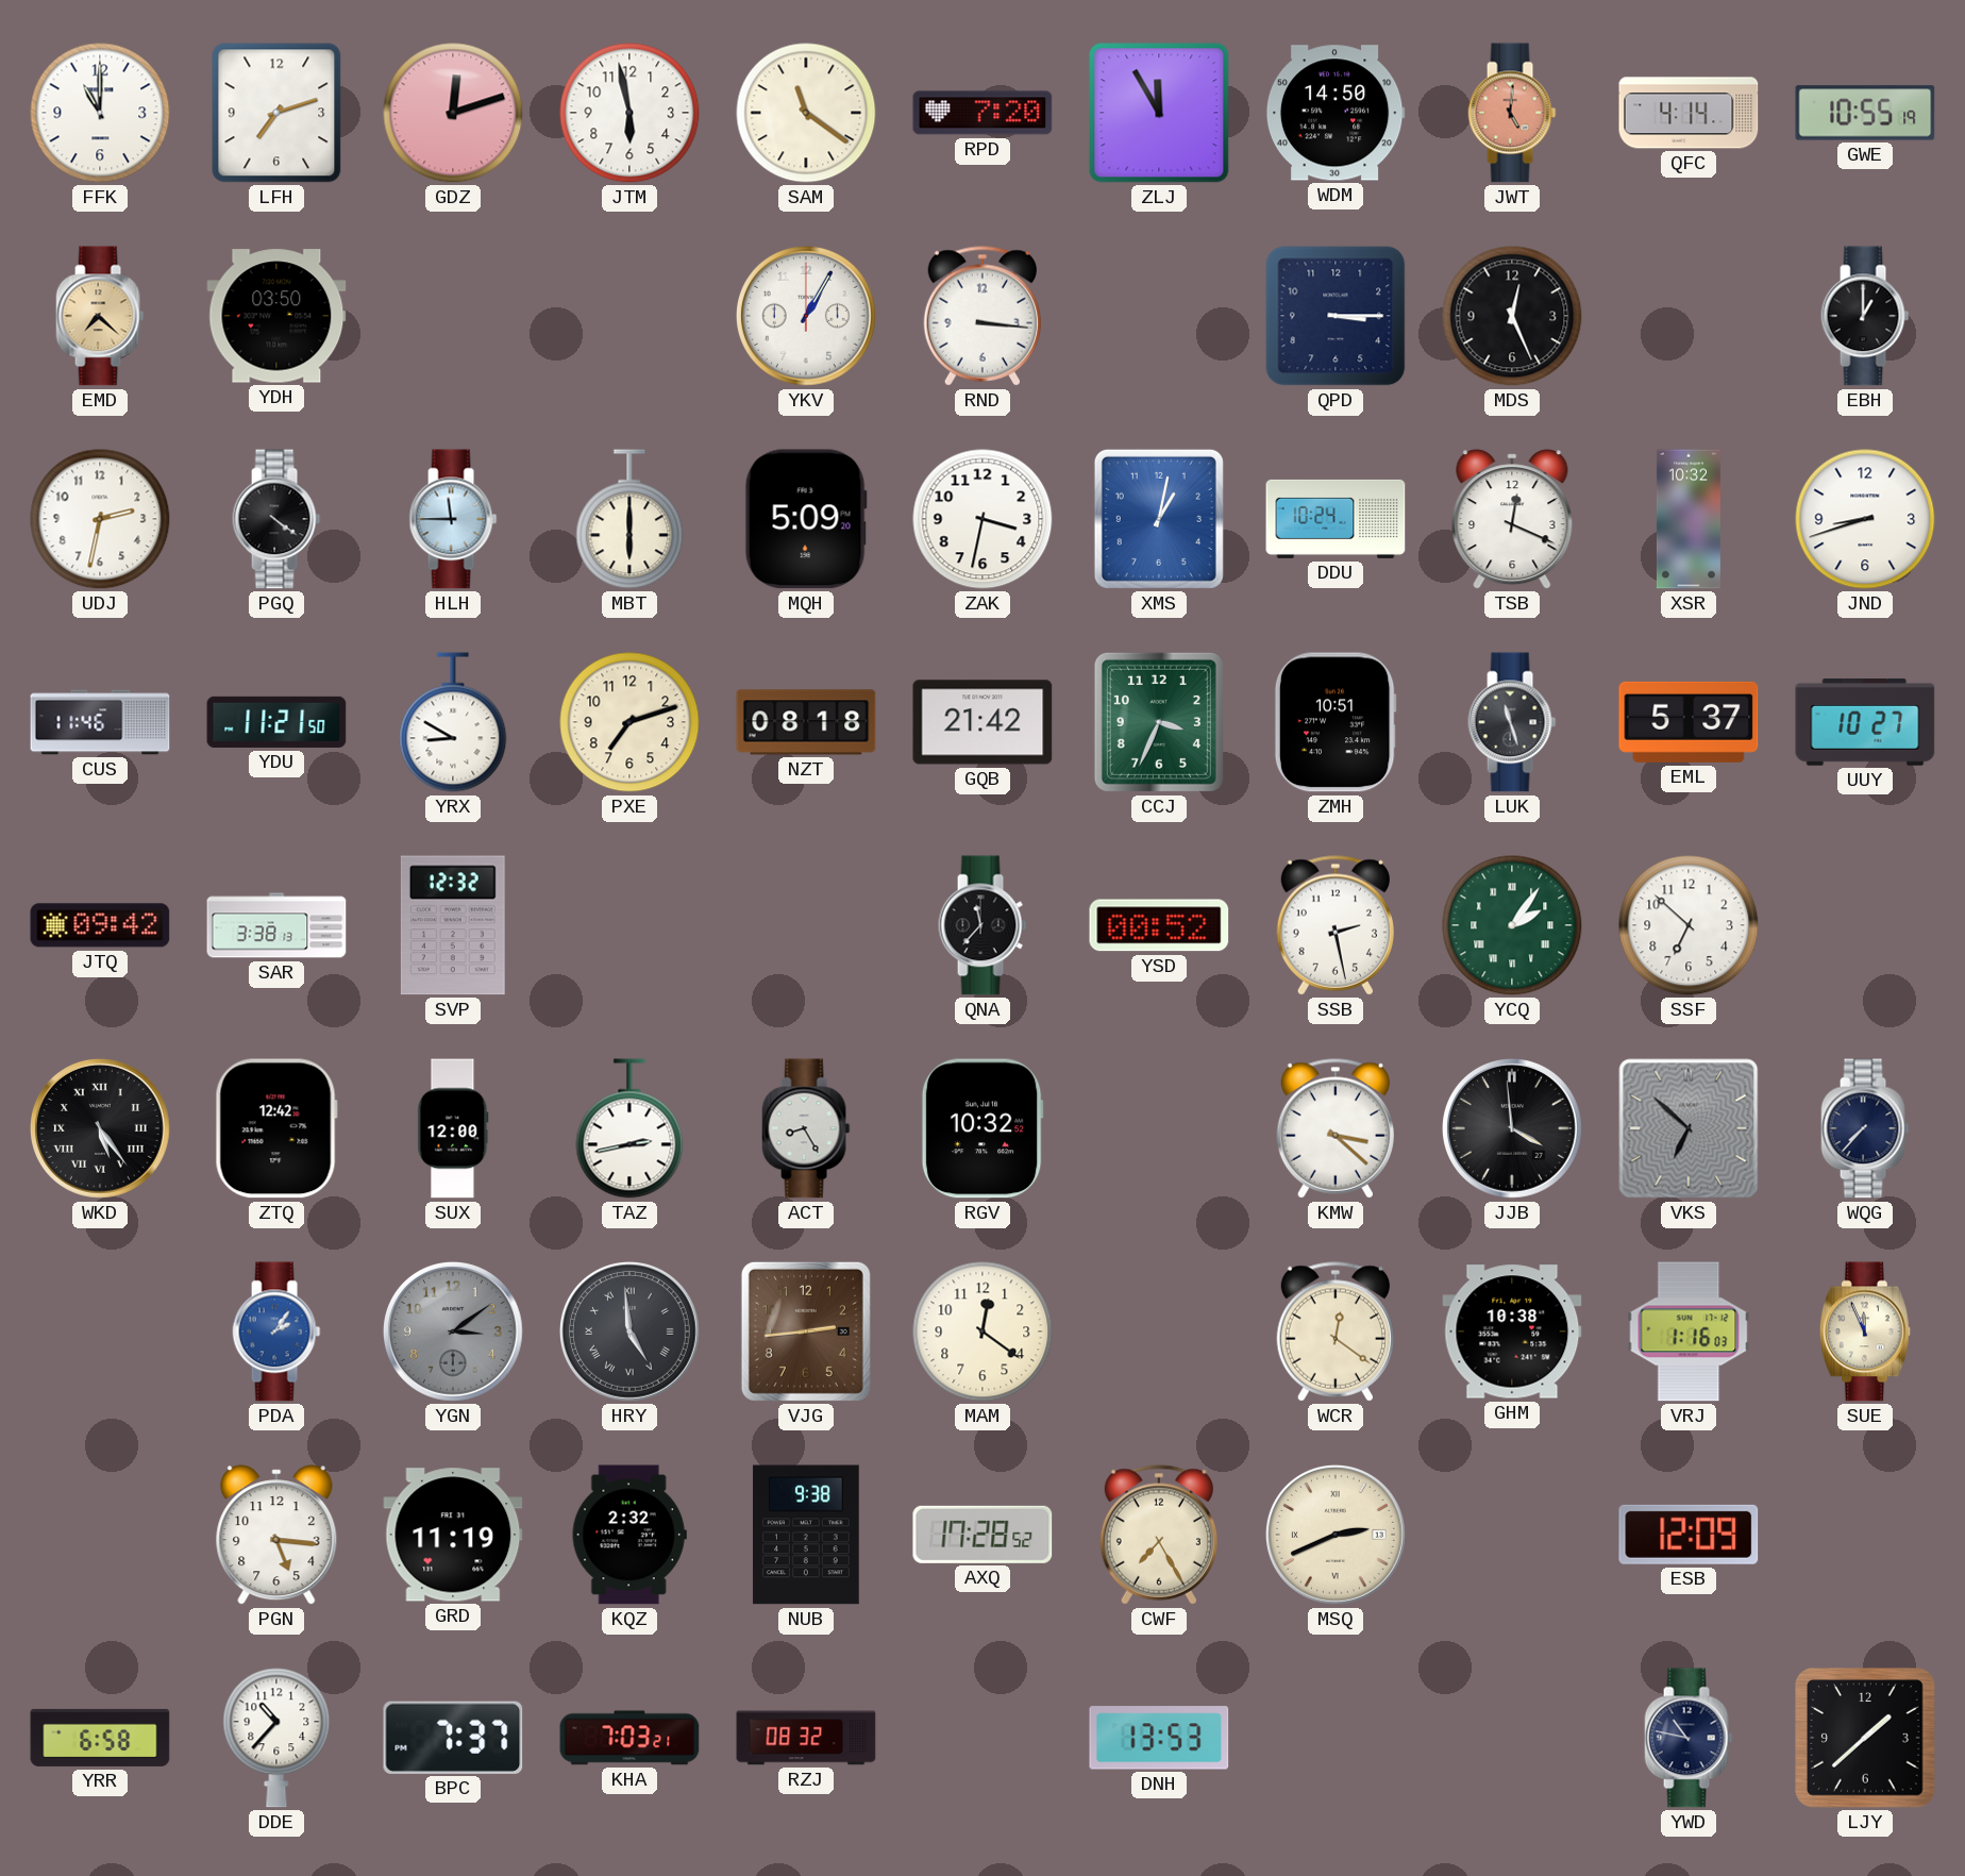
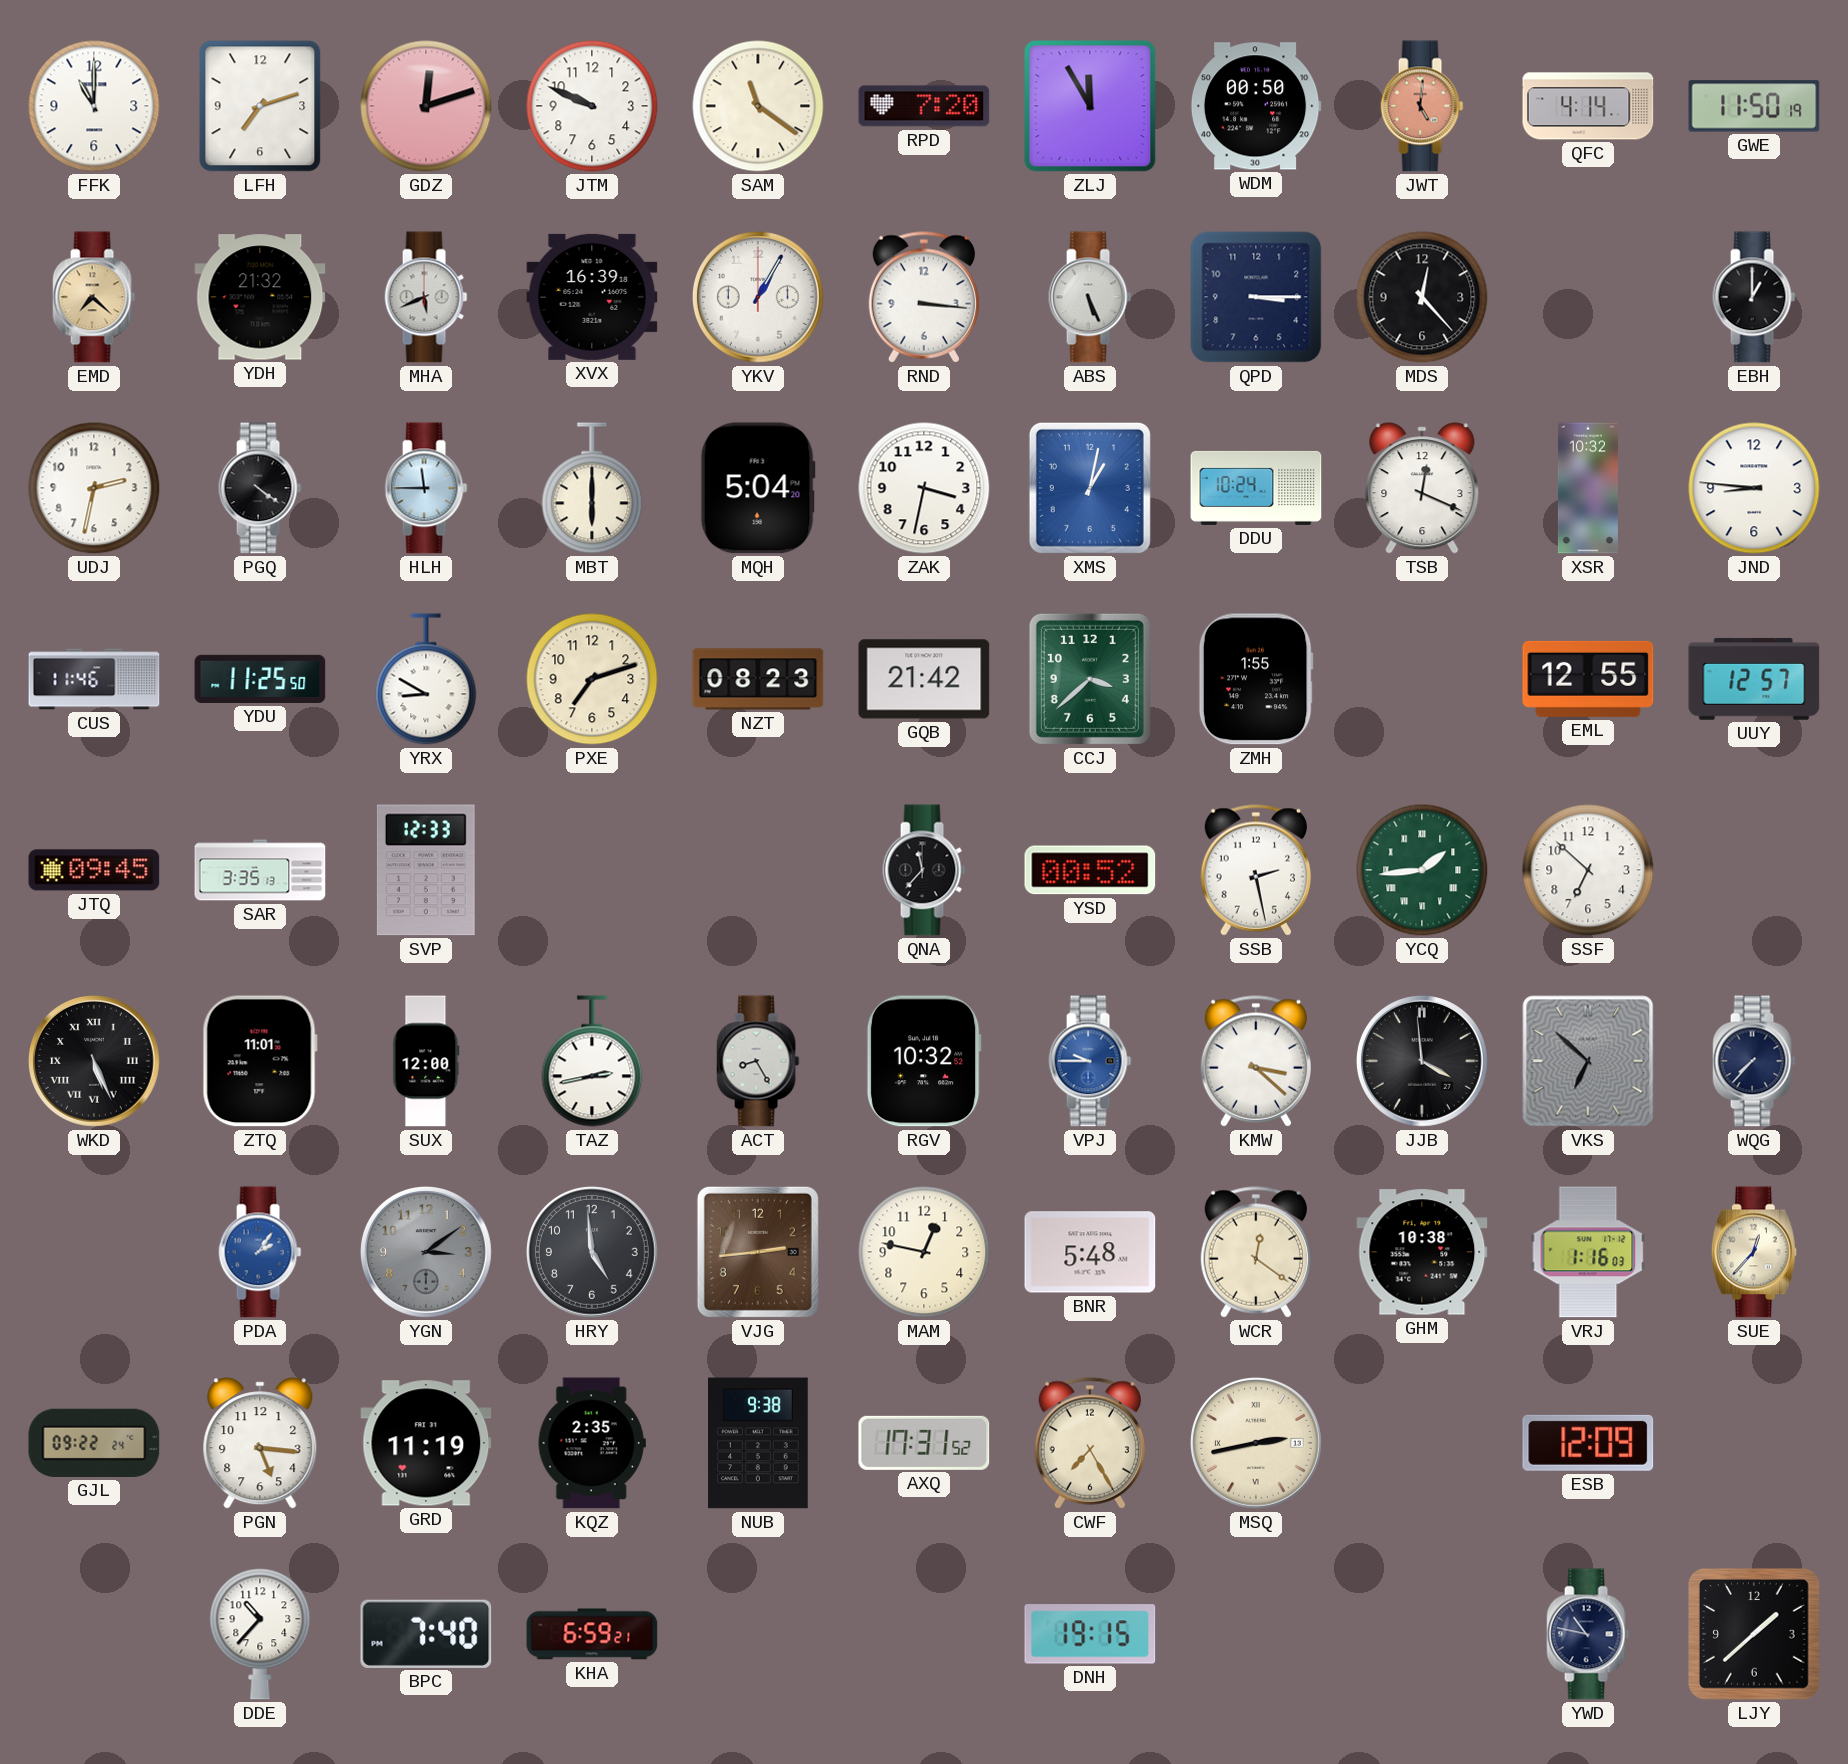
JTM: 5:58 -> 9:49 (592, 106)
WDM: 14:50 -> 00:50 (1256, 106)
GWE: 10:55 -> 11:50 (1754, 106)
YDH: 03:50 -> 21:32 (260, 297)
MHA: none -> 5:41 (426, 297)
XVX: none -> 16:39 (592, 297)
ABS: none -> 5:26 (1090, 297)
MDS: 12:26 -> 12:23 (1422, 297)
MQH: 5:09 -> 5:04 (758, 488)
JND: 8:42 -> 8:46 (1754, 488)
YDU: 11:21 -> 11:25 (260, 679)
NZT: 08:18 -> 08:23 (758, 679)
CCJ: 3:34 -> 3:38 (1090, 679)
ZMH: 10:51 -> 1:55 (1256, 679)
LUK: 11:27 -> none (1512, 722)
EML: 5:37 -> 12:55 (1588, 679)
UUY: 10:27 -> 12:57 (1754, 679)
JTQ: 09:42 -> 09:45 (94, 870)
SAR: 3:38 -> 3:35 (260, 870)
SVP: 12:32 -> 12:33 (426, 870)
YCQ: 2:06 -> 1:44 (1422, 870)
WKD: 5:24 -> 5:26 (94, 1061)
ZTQ: 12:42 -> 11:01 (260, 1061)
VPJ: none -> 9:45 (1090, 1061)
HRY numerals: Roman -> Arabic (592, 1252)
MAM: 12:21 -> 12:47 (924, 1252)
BNR: none -> 5:48 (1090, 1252)
SUE: 11:56 -> 12:37 (1754, 1252)
GJL: none -> 09:22 (94, 1443)
KQZ: 2:32 -> 2:35 (592, 1443)
AXQ: 17:28 -> 17:31 (924, 1443)
MSQ: 2:41 -> 2:43 (1256, 1443)
YRR: 6:58 -> none (100, 1738)
BPC: 7:37 -> 7:40 (426, 1634)
KHA: 7:03 -> 6:59 (592, 1634)
RZJ: 08:32 -> none (806, 1738)
DNH: 13:53 -> 19:15 (1090, 1634)
